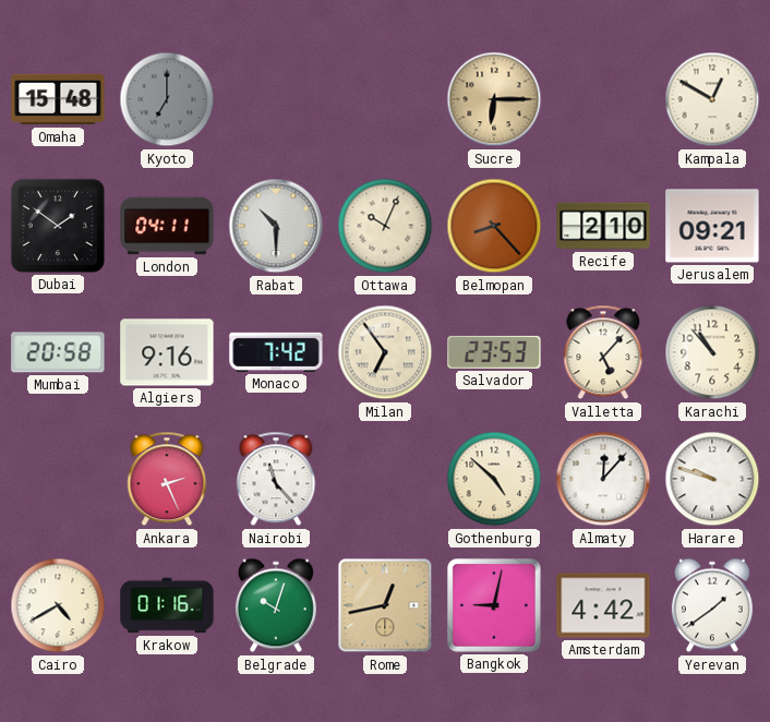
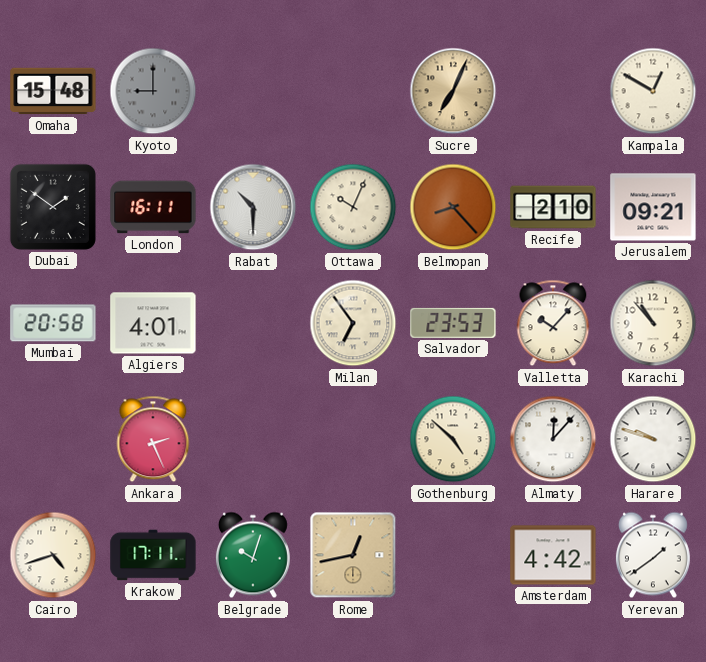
Kyoto: 7:00 -> 9:00 (153, 91)
Sucre: 6:15 -> 7:04 (453, 91)
London: 04:11 -> 16:11 (153, 207)
Algiers: 9:16 -> 4:01 (153, 323)
Monaco: 7:42 -> none (276, 352)
Valletta: 5:07 -> 10:07 (553, 323)
Nairobi: 11:23 -> none (276, 479)
Cairo: 4:40 -> 4:42 (53, 555)
Krakow: 01:16 -> 17:11 (153, 555)
Bangkok: 9:02 -> none (495, 606)
